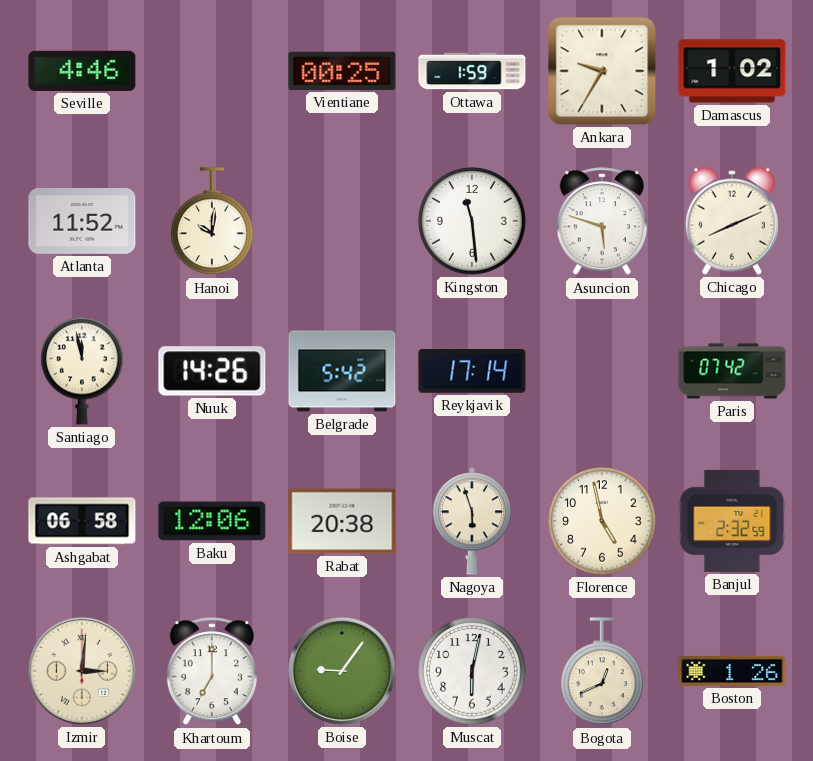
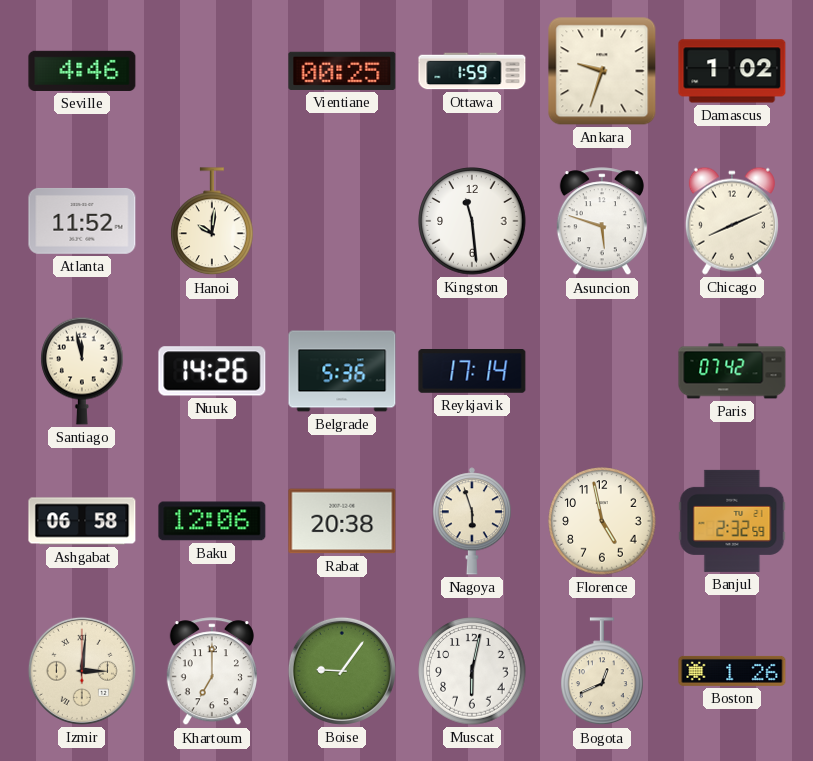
Ankara: 9:35 -> 9:33 (602, 71)
Belgrade: 5:42 -> 5:36 (342, 371)
